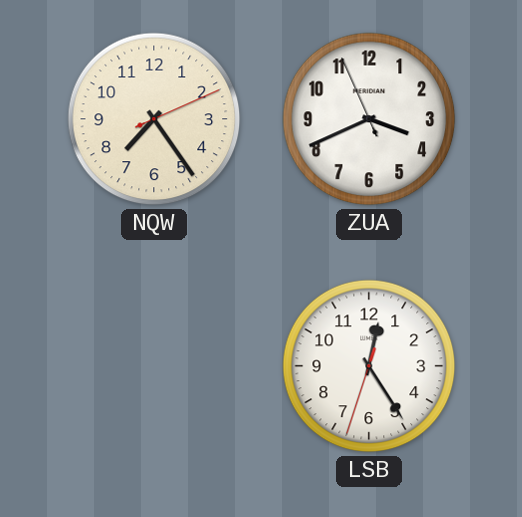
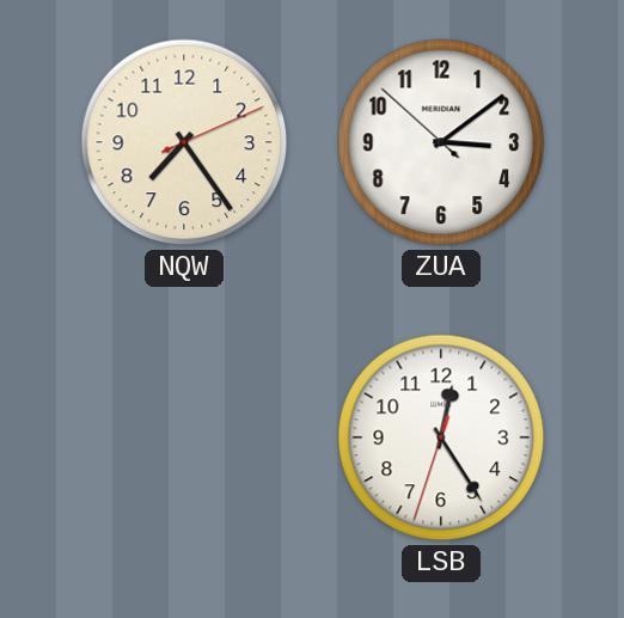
ZUA: 3:40 -> 3:08 (441, 142)
